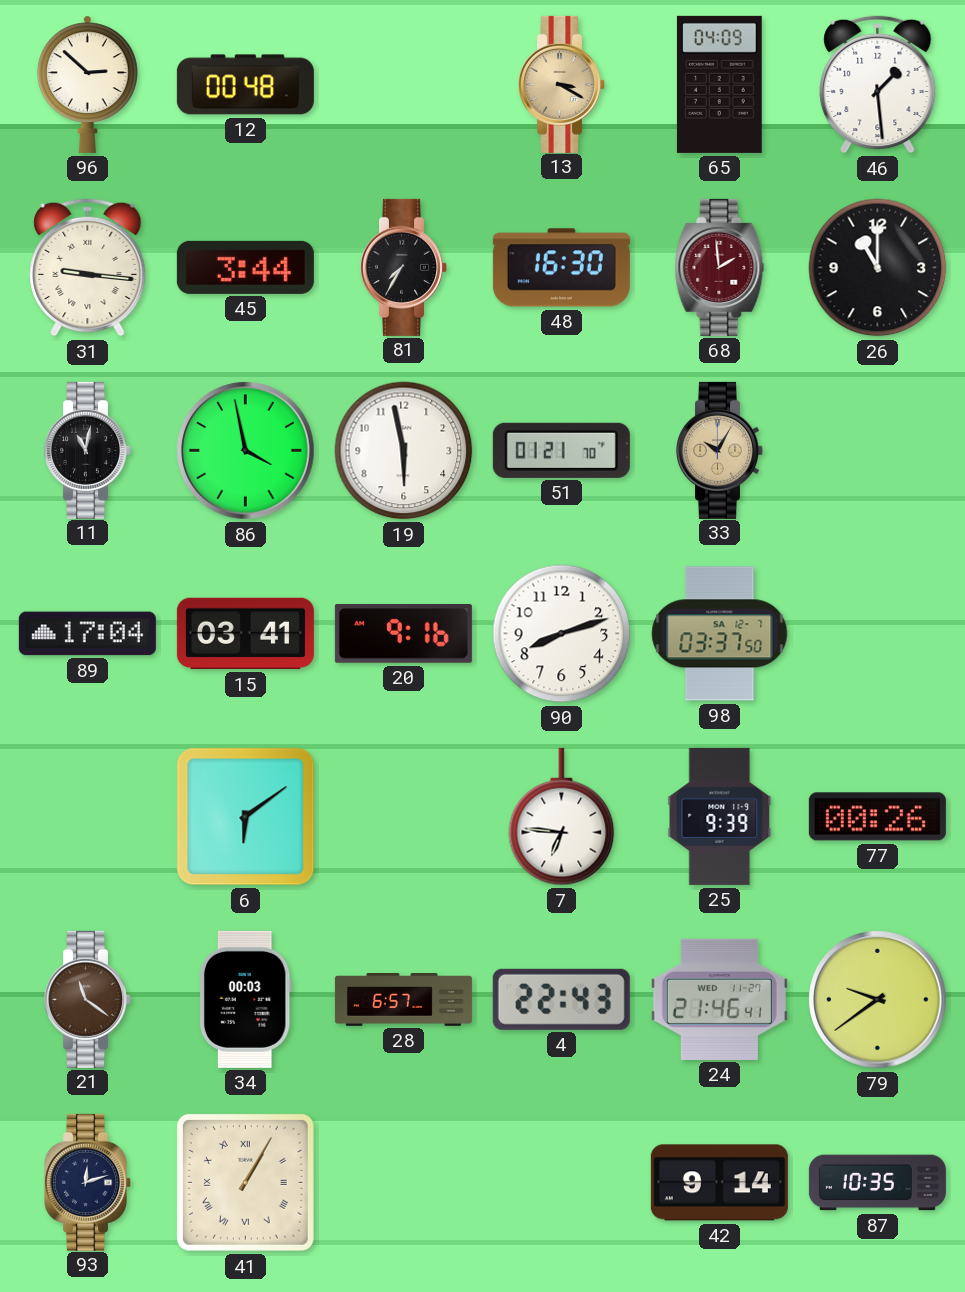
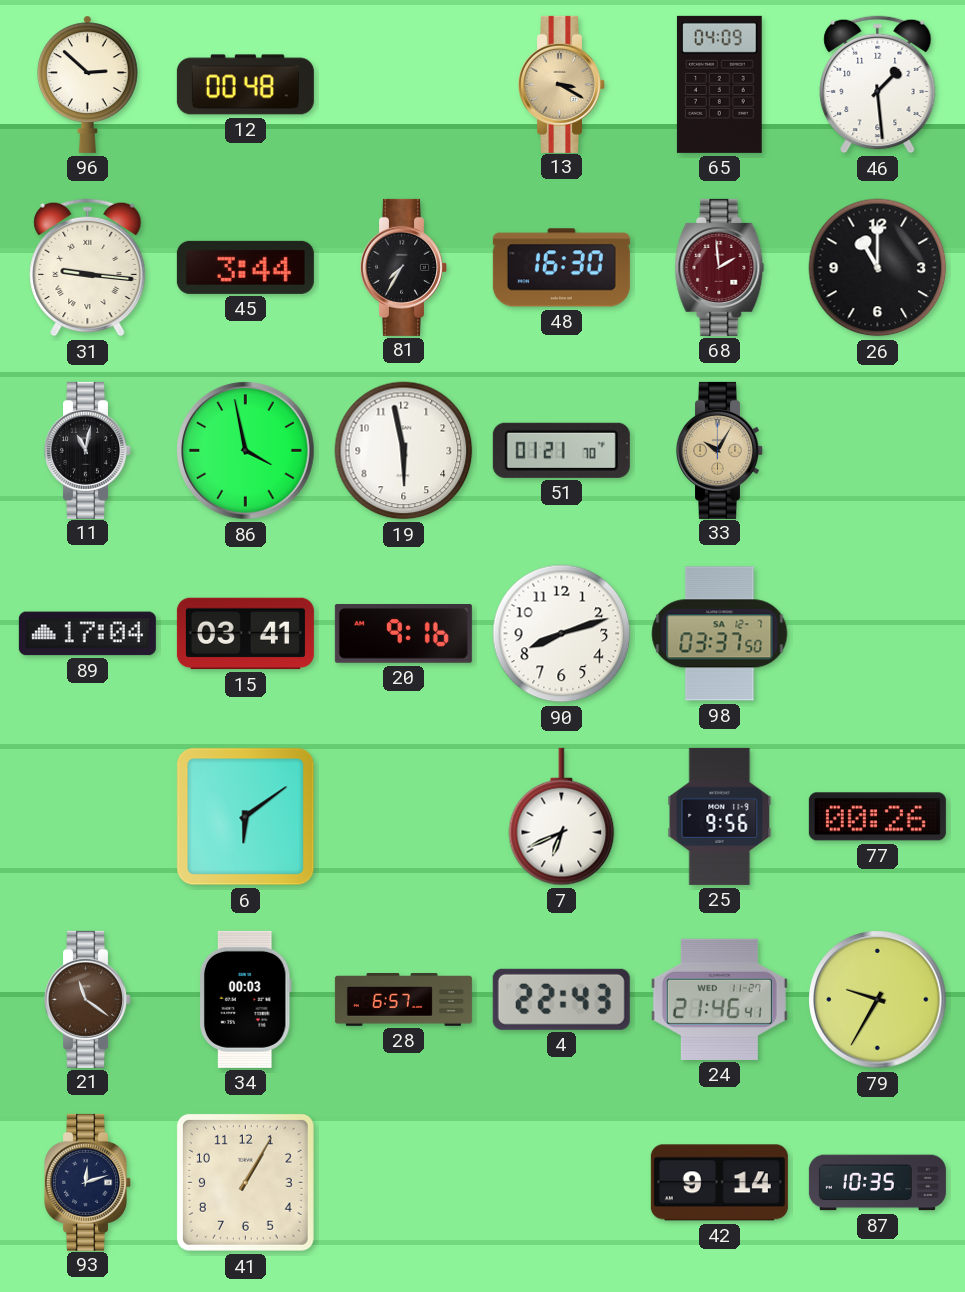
7: 6:46 -> 6:41 (562, 817)
25: 9:39 -> 9:56 (720, 816)
79: 9:39 -> 9:35 (878, 1000)
41 numerals: Roman -> Arabic (245, 1182)
